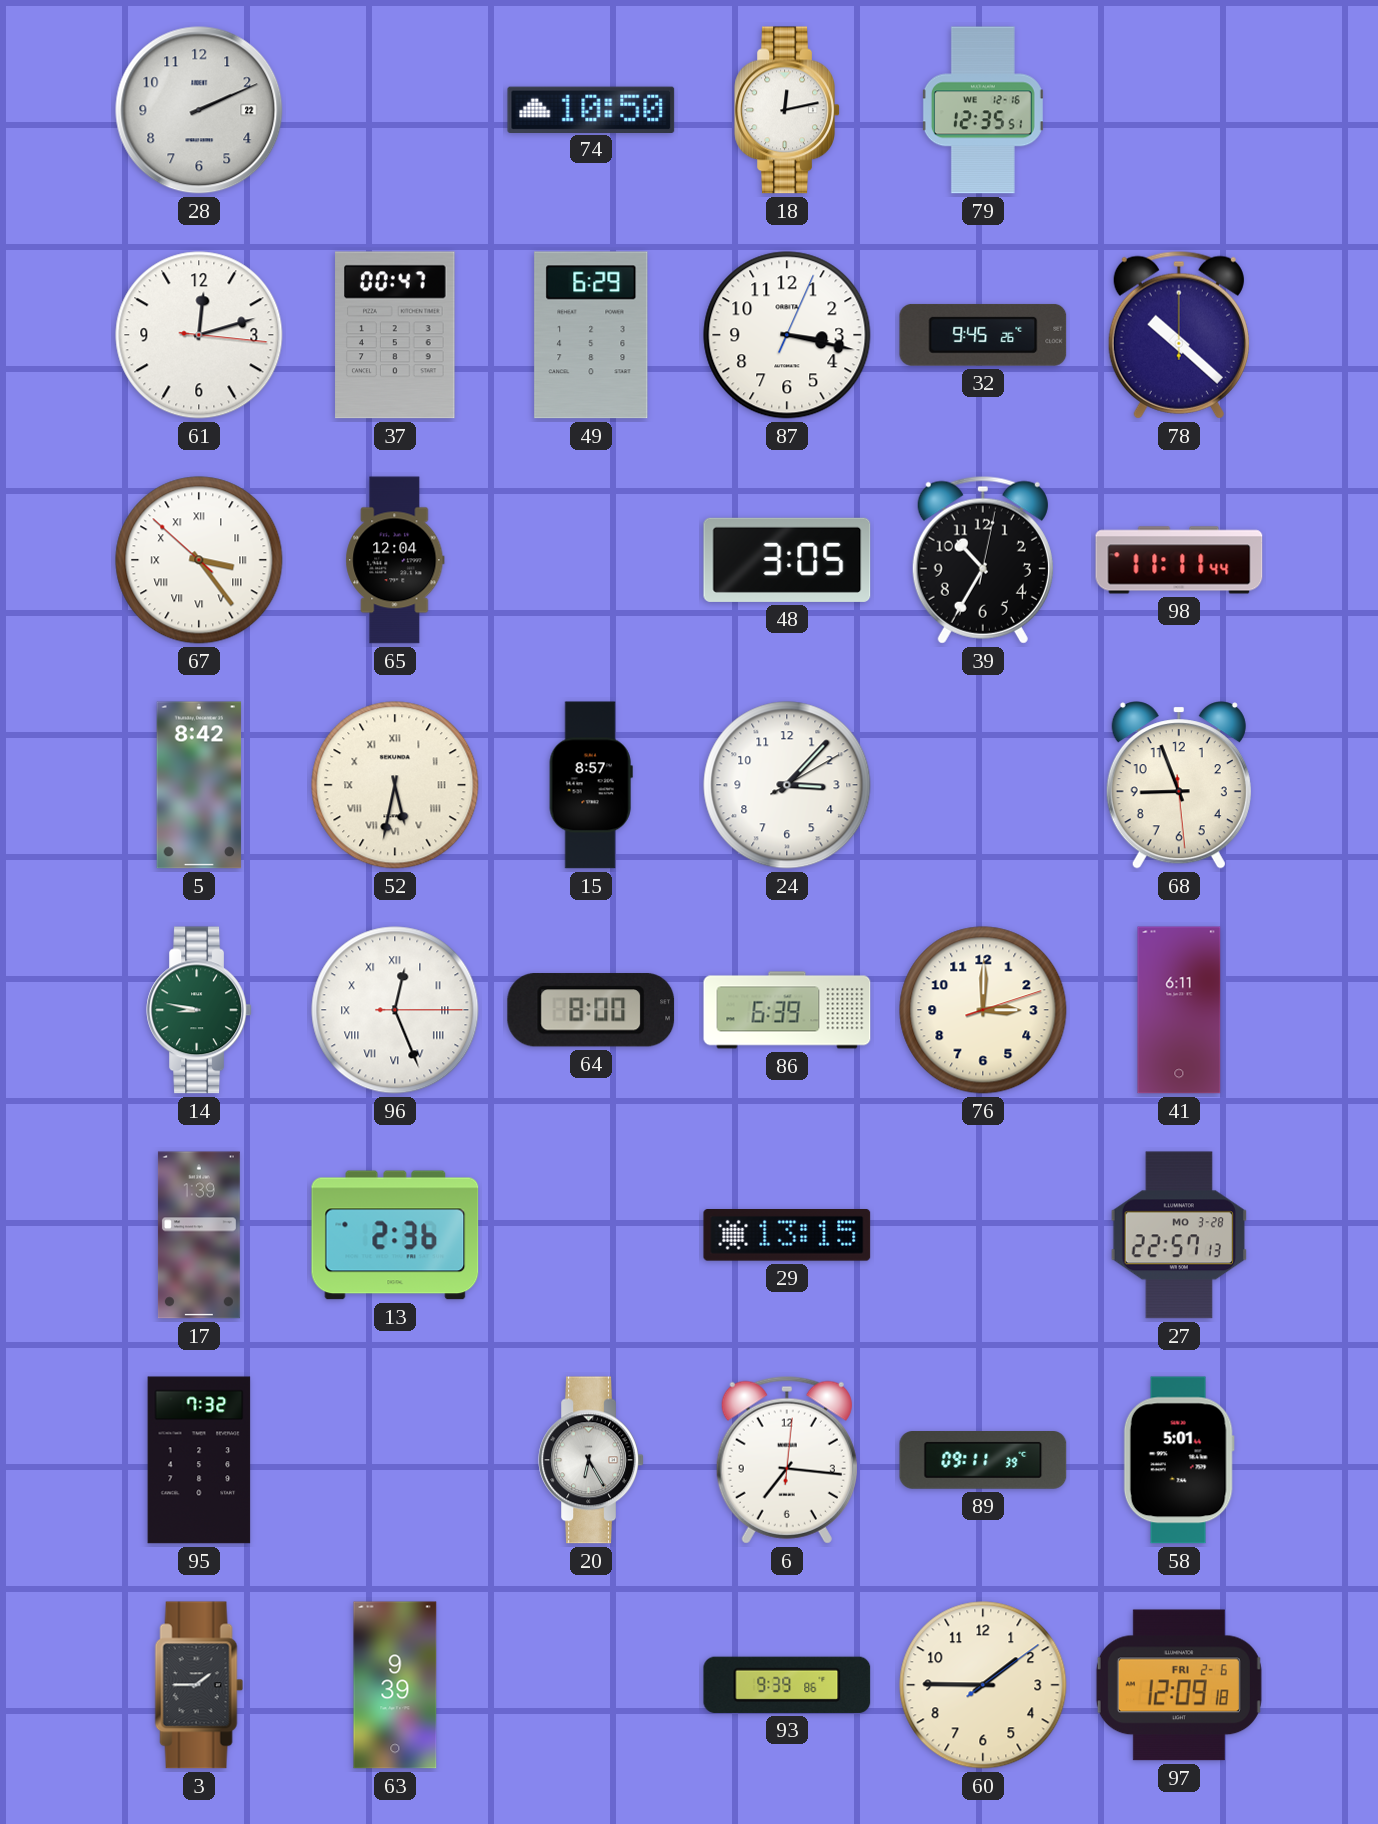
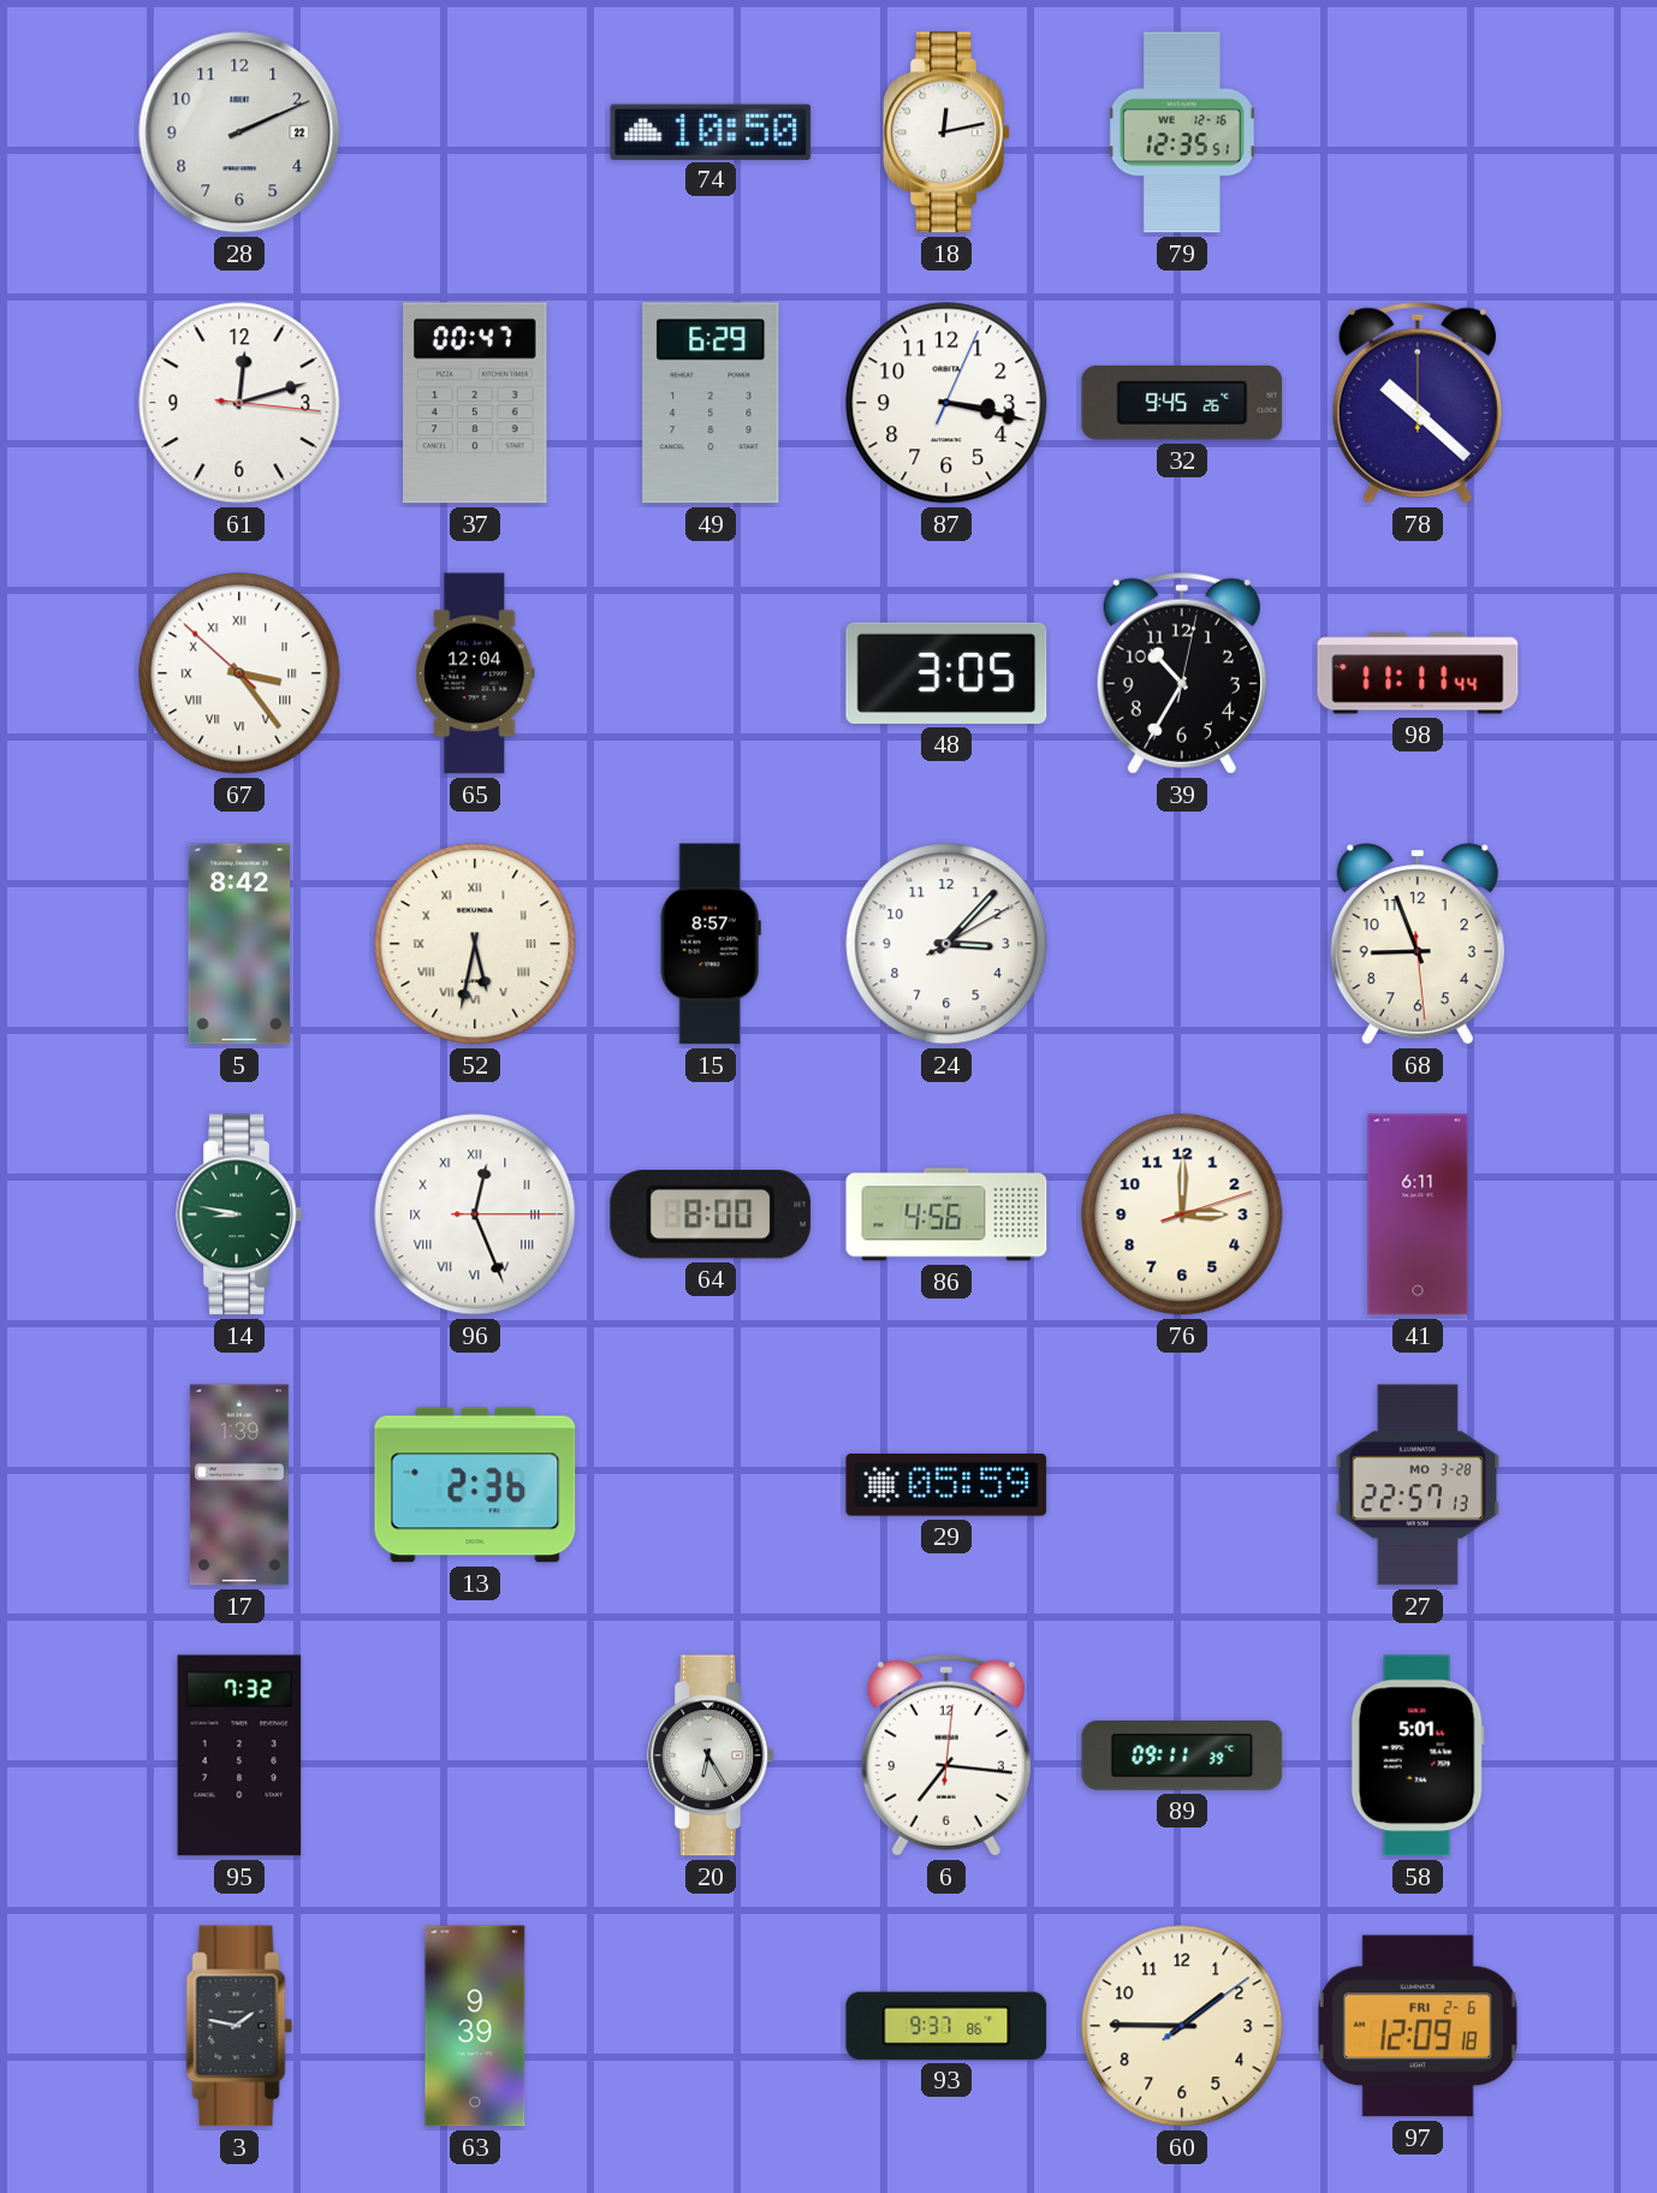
86: 6:39 -> 4:56 (946, 1214)
29: 13:15 -> 05:59 (946, 1486)
3: 1:45 -> 1:47 (239, 2026)
93: 9:39 -> 9:37 (946, 2026)
